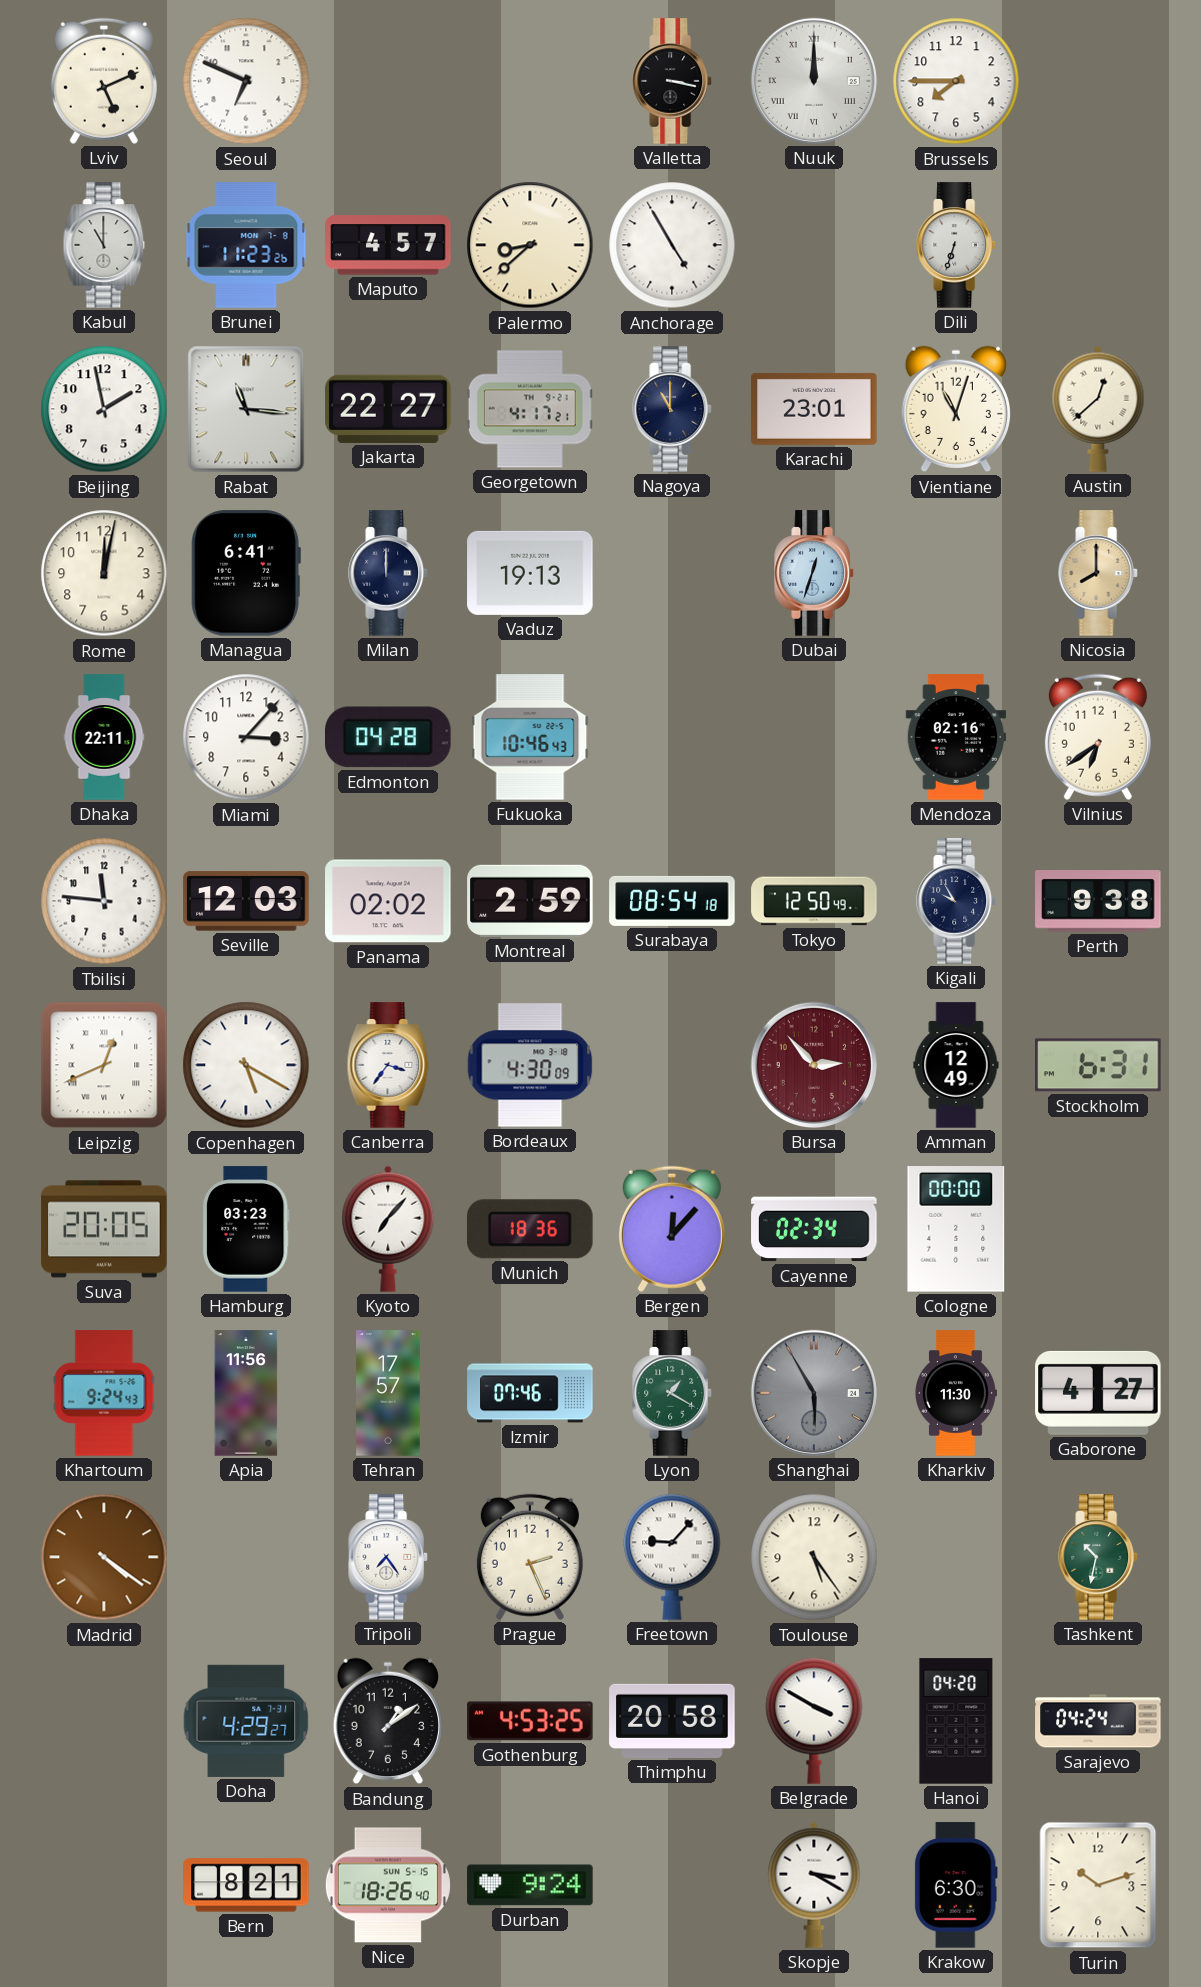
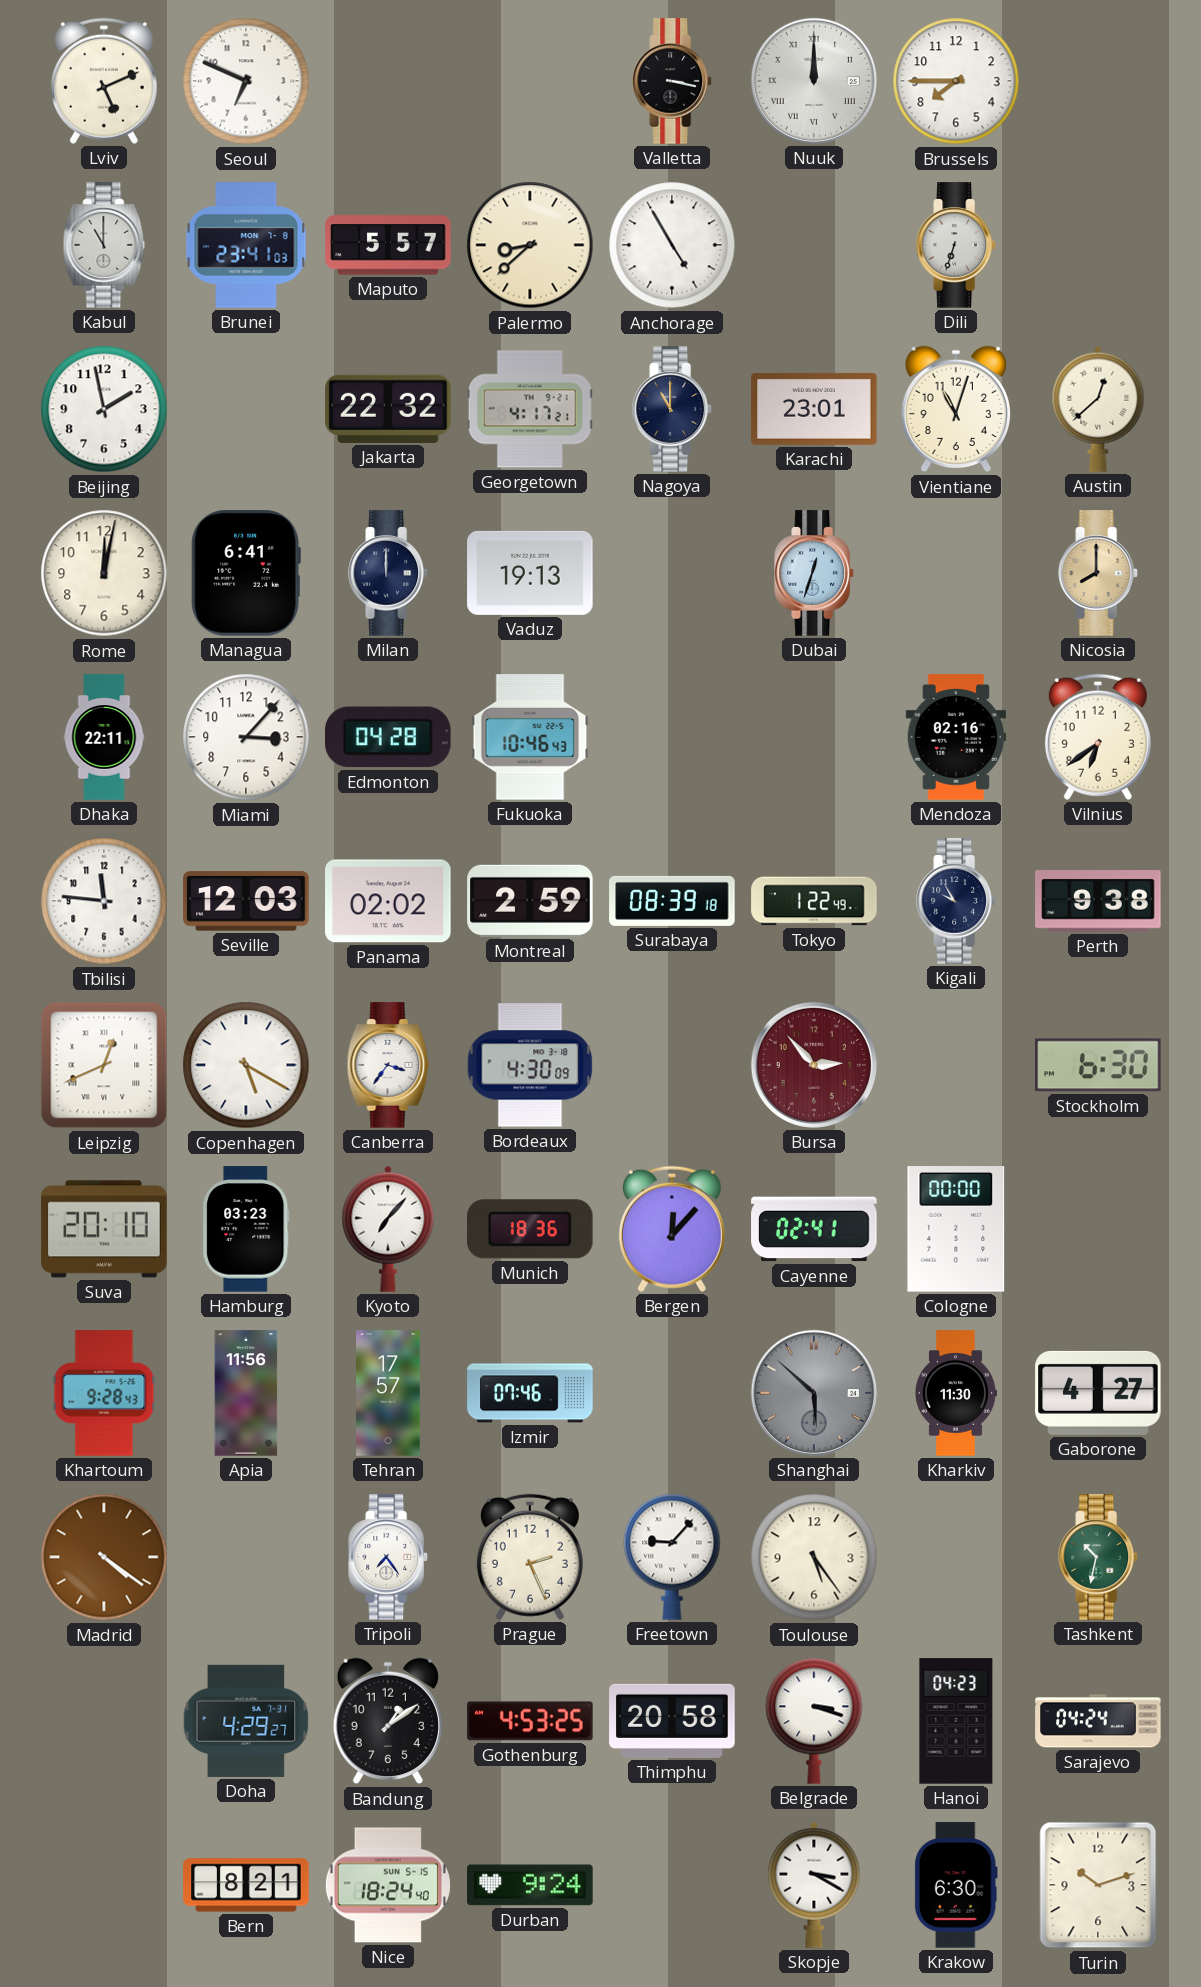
Brunei: 11:23 -> 23:41 (246, 245)
Maputo: 4:57 -> 5:57 (388, 245)
Rabat: 11:16 -> none (246, 409)
Jakarta: 22:27 -> 22:32 (388, 409)
Surabaya: 08:54 -> 08:39 (672, 901)
Tokyo: 12:50 -> 1:22 (814, 901)
Amman: 12:49 -> none (956, 1065)
Stockholm: 6:31 -> 6:30 (1098, 1065)
Suva: 20:05 -> 20:10 (104, 1229)
Cayenne: 02:34 -> 02:41 (814, 1229)
Khartoum: 9:24 -> 9:28 (104, 1393)
Lyon: 1:20 -> none (672, 1393)
Shanghai: 5:55 -> 5:52 (814, 1393)
Belgrade: 3:50 -> 3:18 (814, 1721)
Hanoi: 04:20 -> 04:23 (956, 1721)
Nice: 18:26 -> 18:24 (388, 1885)
